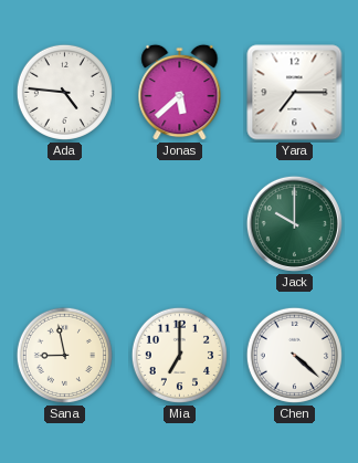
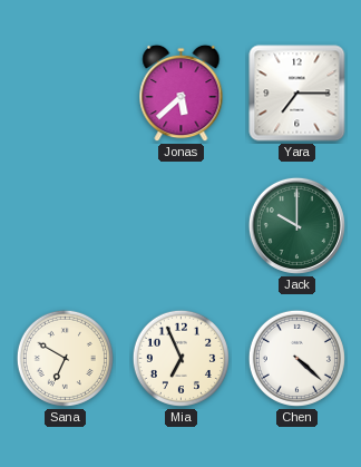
Ada: 4:46 -> none (64, 92)
Sana: 8:58 -> 6:50 (65, 358)
Mia: 7:00 -> 6:56 (180, 358)
